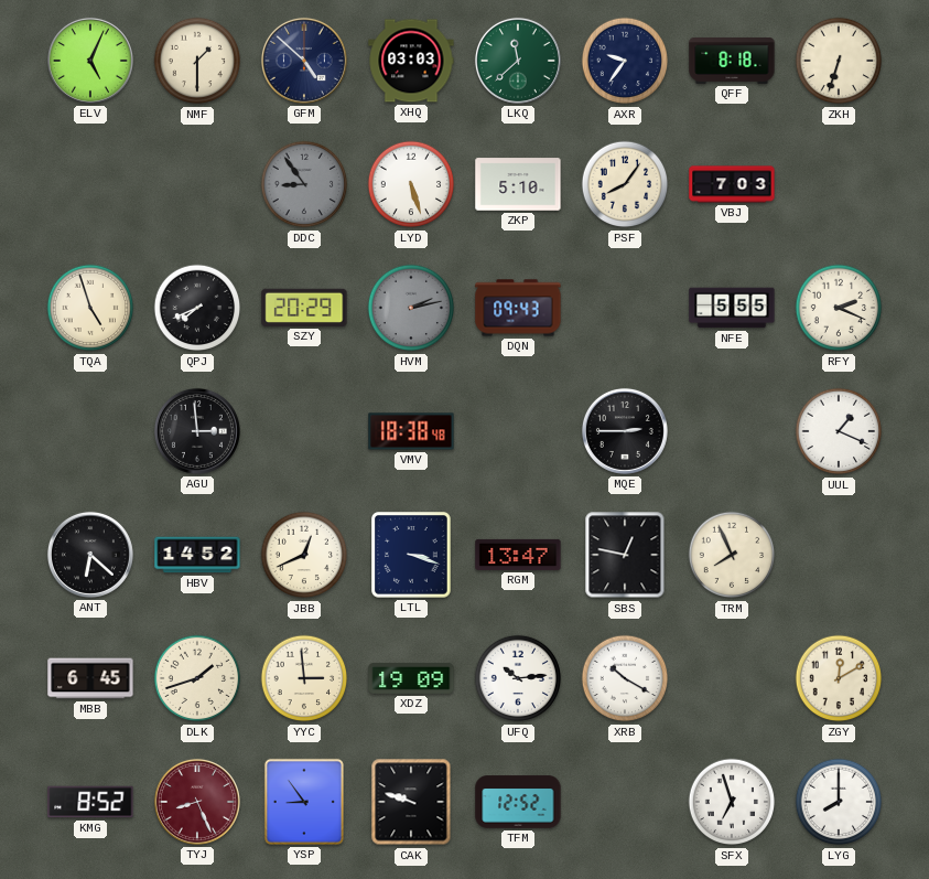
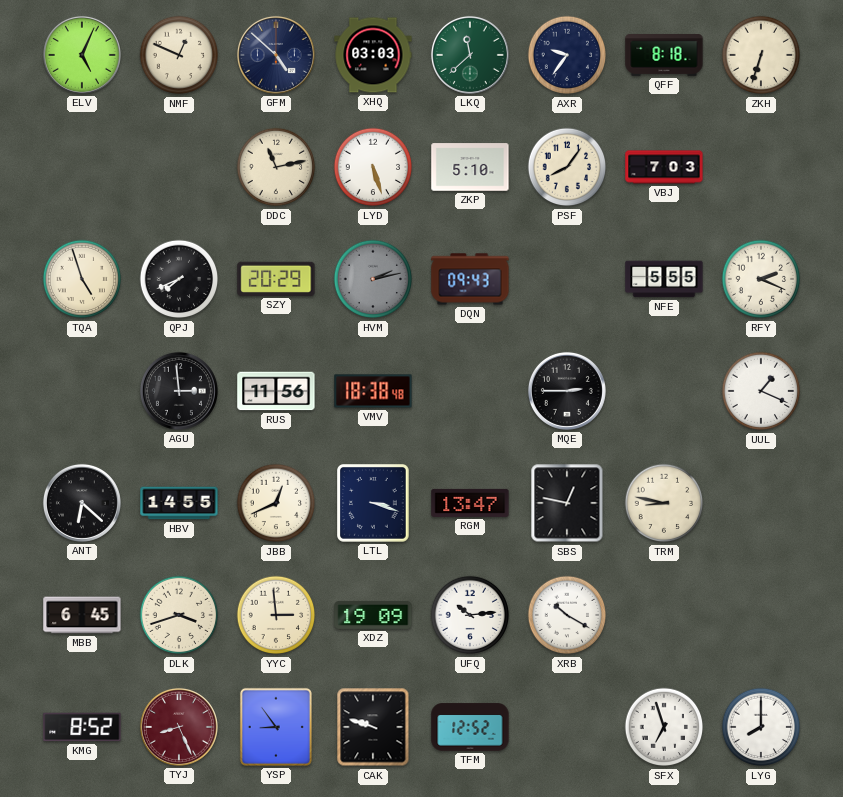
NMF: 1:30 -> 12:49 (179, 55)
DDC: 8:54 -> 11:13 (276, 167)
DDC dial: grey -> cream (276, 167)
RUS: none -> 11:56 (276, 391)
HBV: 14:52 -> 14:55 (179, 503)
TRM: 7:56 -> 8:47 (664, 503)
DLK: 1:42 -> 3:42 (179, 615)
ZGY: 12:10 -> none (839, 678)
